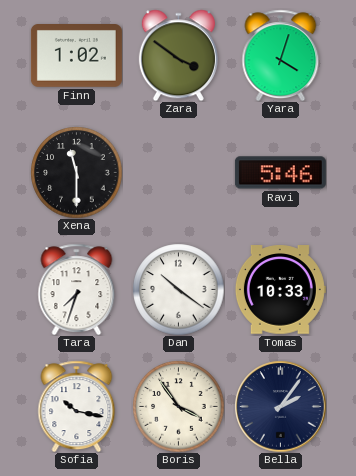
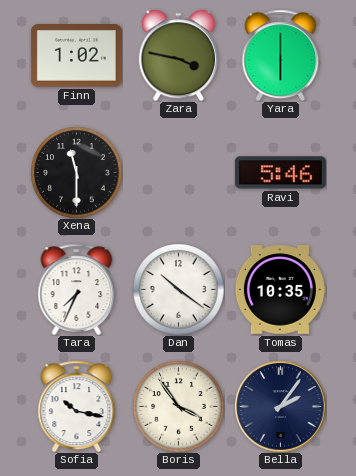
Zara: 3:51 -> 3:47 (178, 55)
Yara: 4:03 -> 6:00 (281, 55)
Tara: 7:33 -> 7:34 (77, 289)
Tomas: 10:33 -> 10:35 (280, 290)
